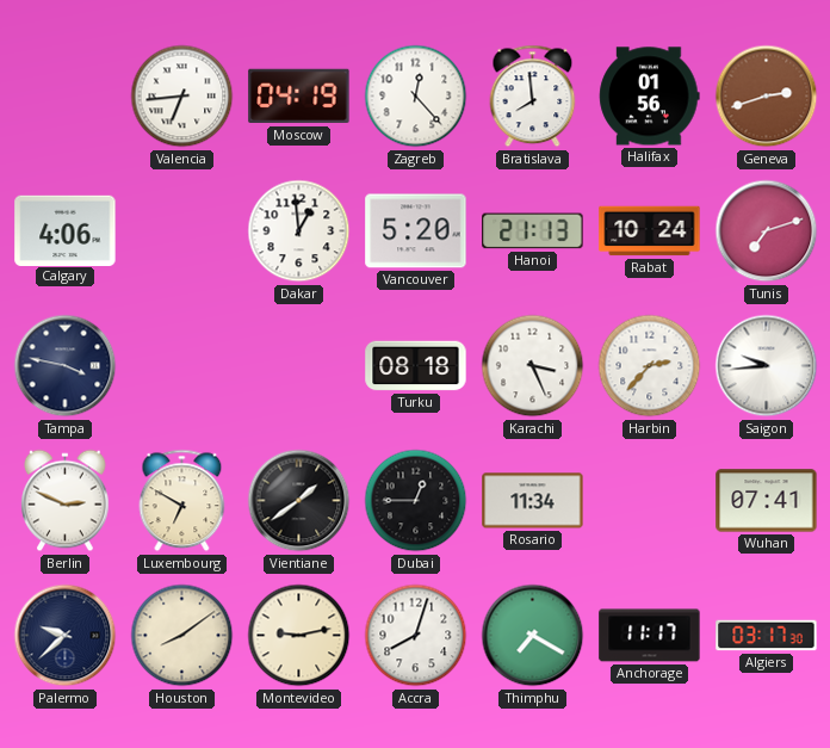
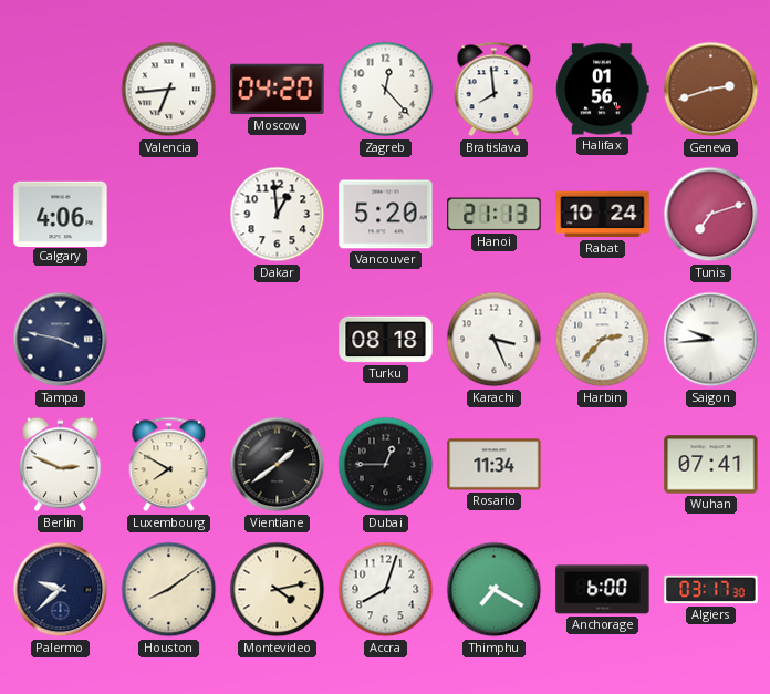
Moscow: 04:19 -> 04:20 (278, 90)
Luxembourg: 6:50 -> 7:50 (169, 465)
Montevideo: 9:13 -> 4:13 (278, 590)
Anchorage: 11:17 -> 6:00 (603, 590)
